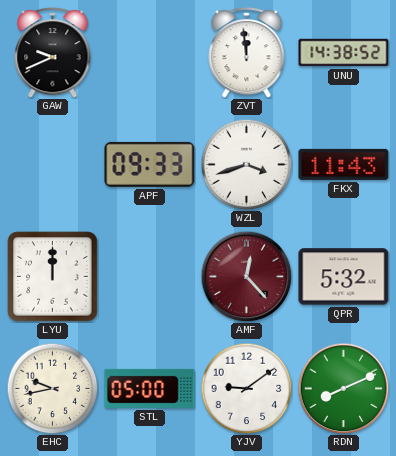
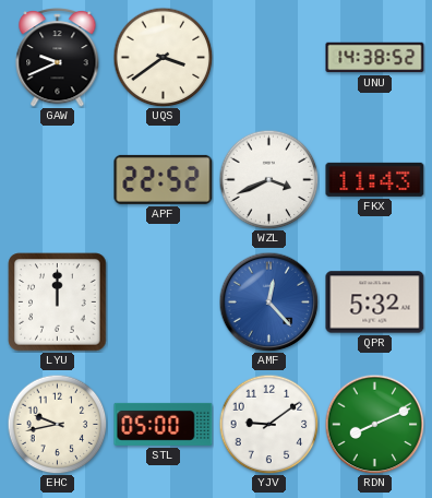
UQS: none -> 3:39 (163, 57)
ZVT: 11:59 -> none (247, 53)
APF: 09:33 -> 22:52 (164, 179)
WZL: 3:42 -> 3:41 (268, 179)
AMF dial: burgundy -> blue (268, 301)
